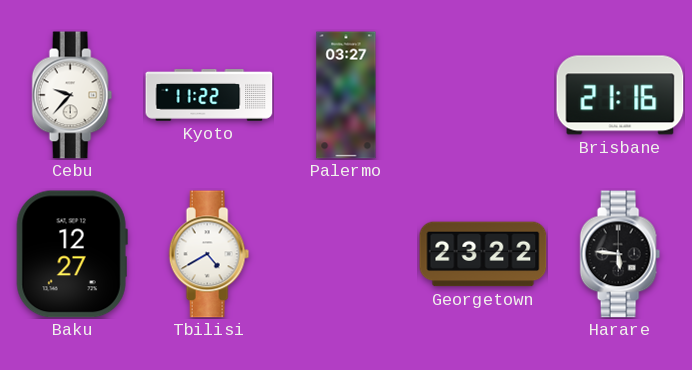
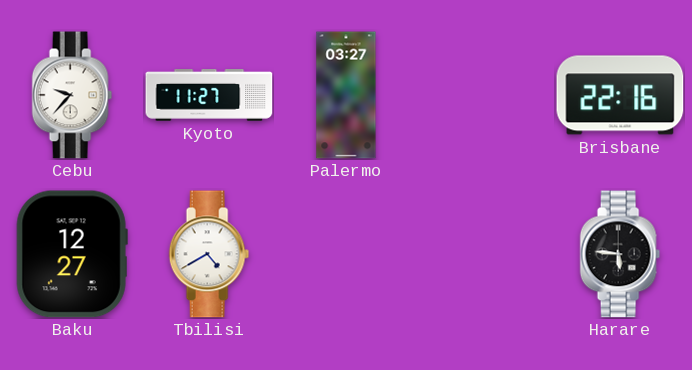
Kyoto: 11:22 -> 11:27 (209, 96)
Brisbane: 21:16 -> 22:16 (620, 95)
Georgetown: 23:22 -> none (483, 254)
